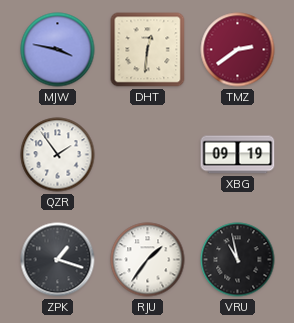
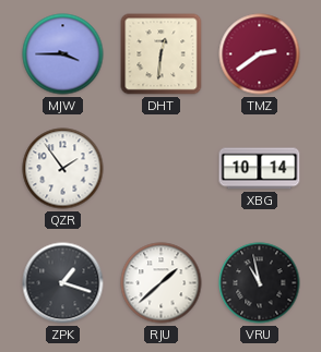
MJW: 3:47 -> 3:45 (63, 54)
XBG: 09:19 -> 10:14 (260, 169)
RJU: 1:36 -> 1:38 (162, 283)
